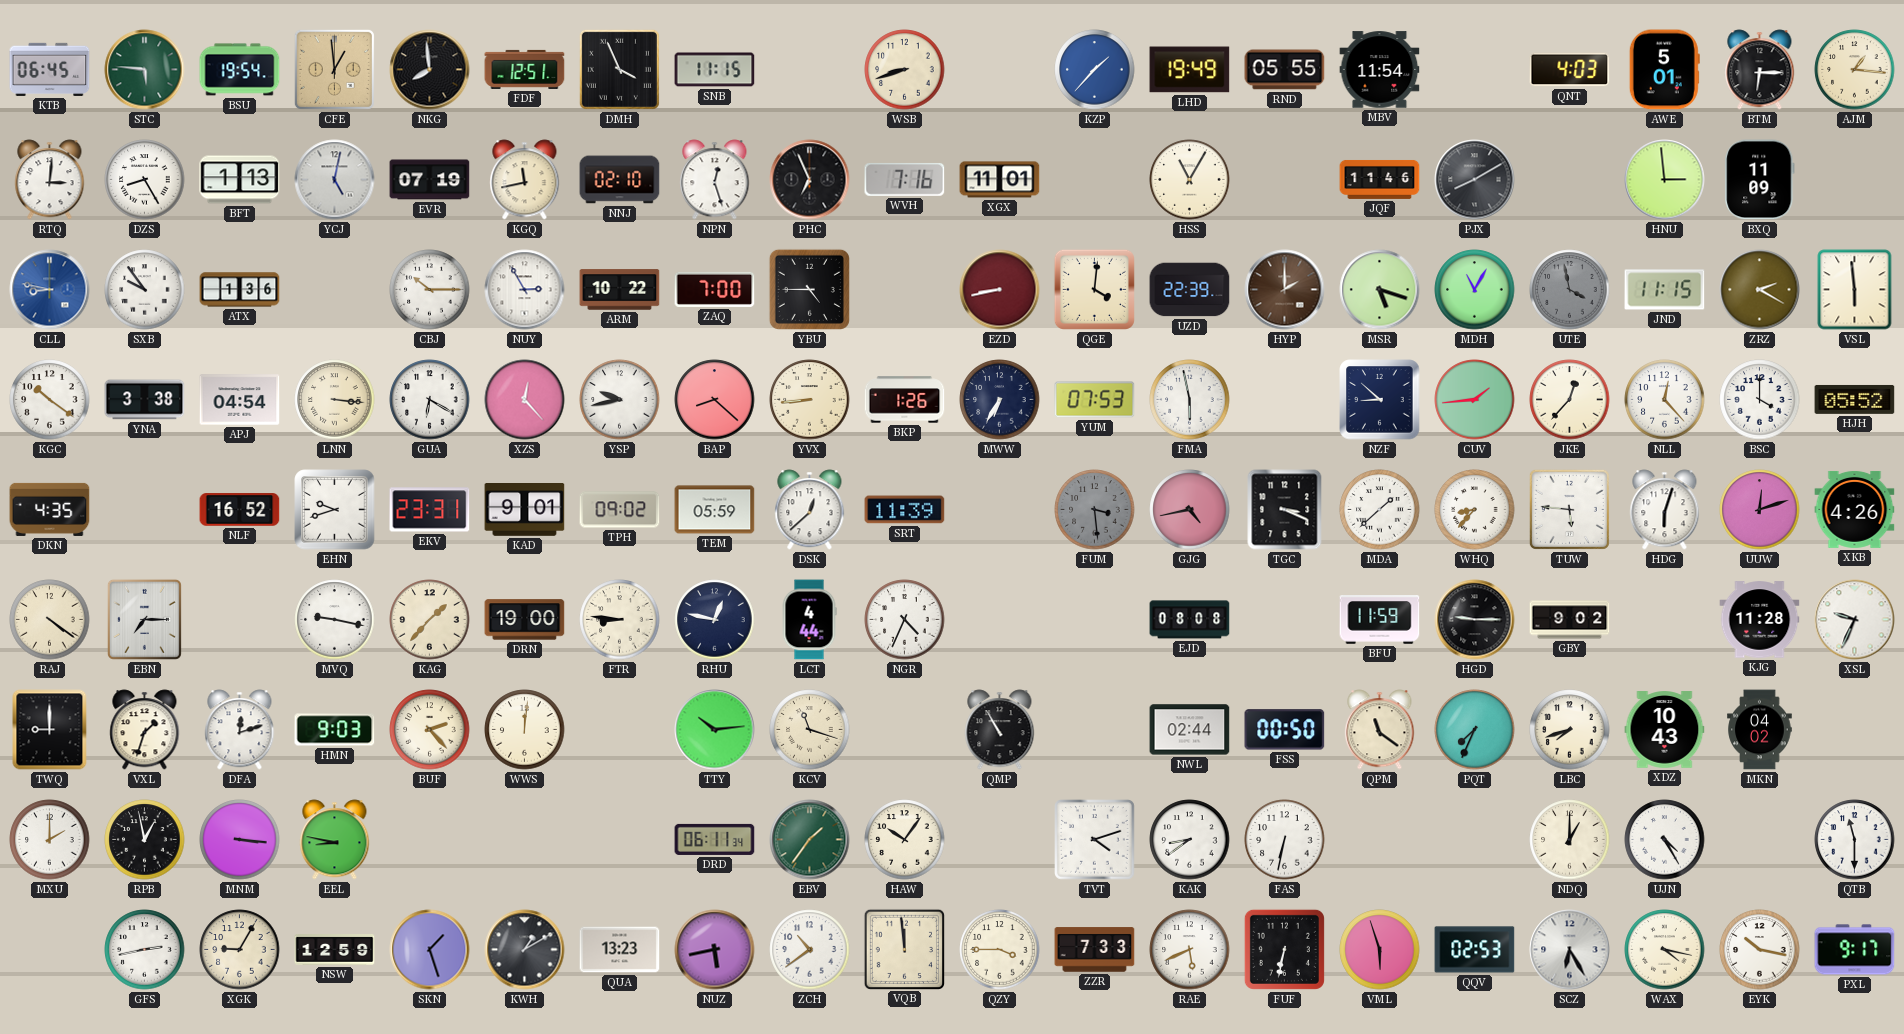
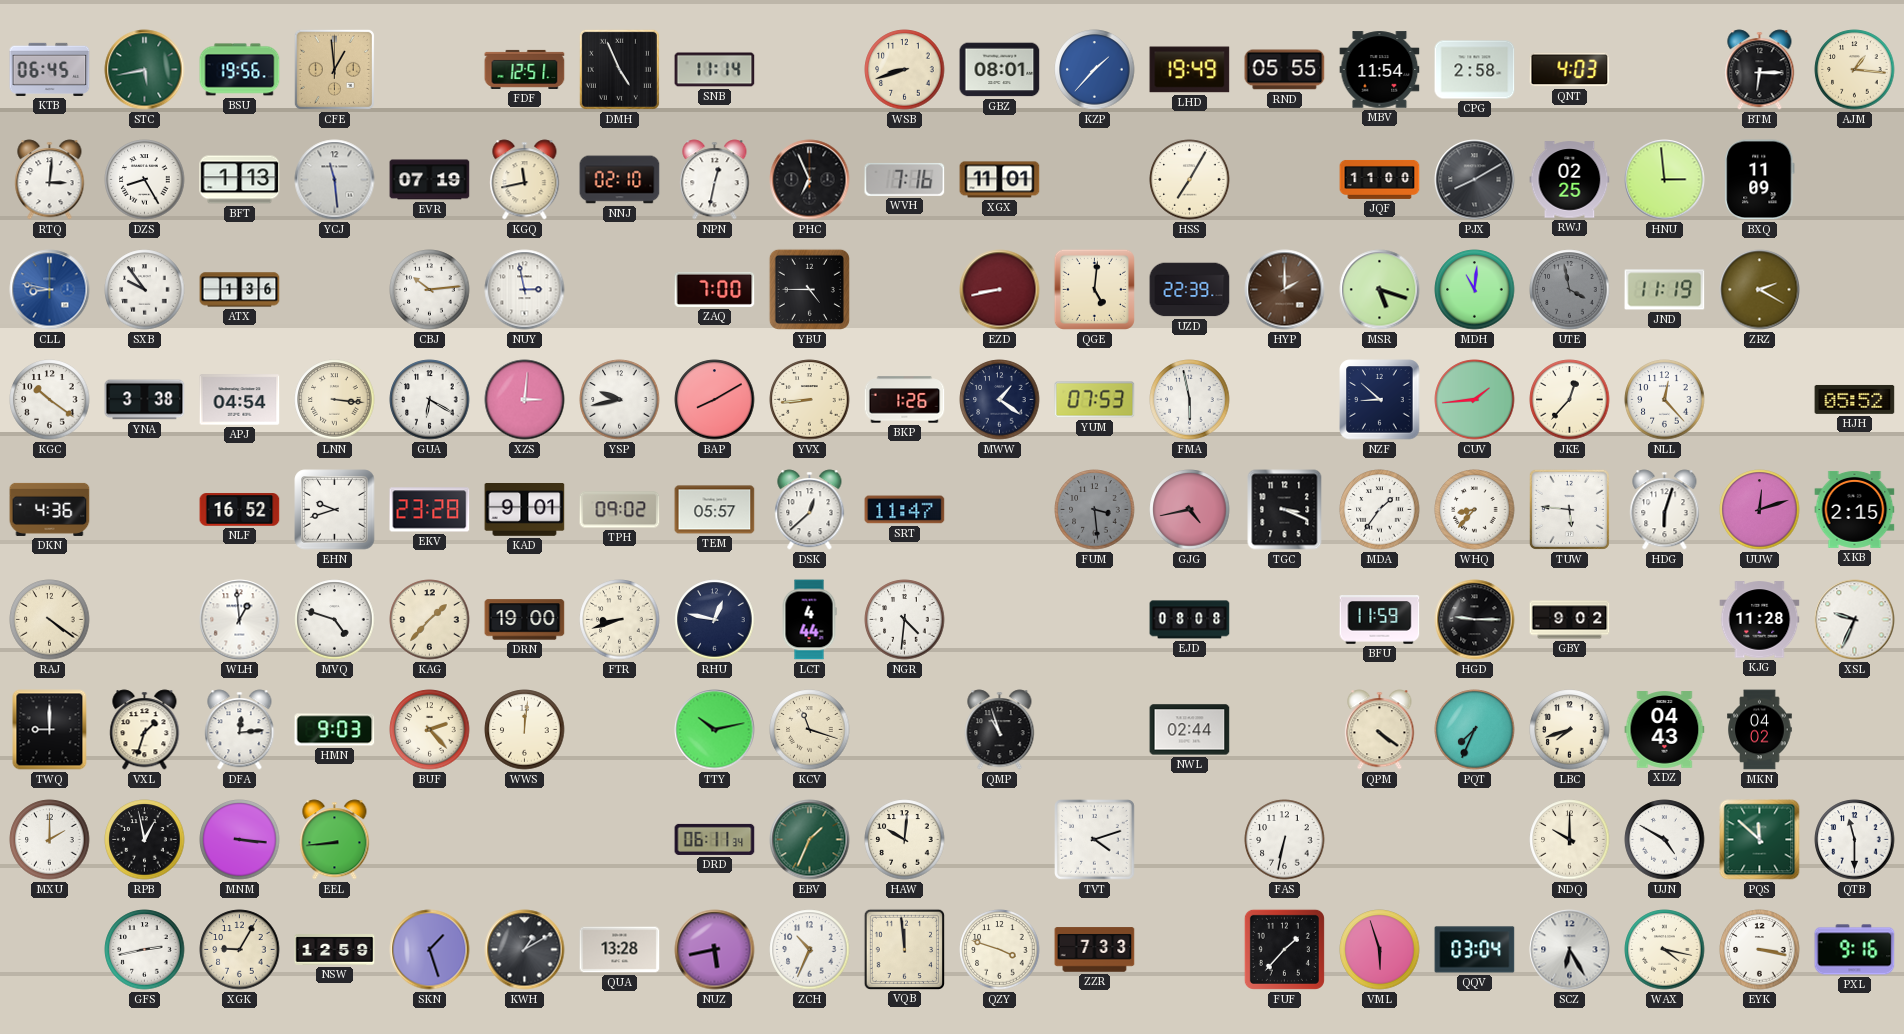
STC: 5:46 -> 5:43 (145, 70)
BSU: 19:54 -> 19:56 (240, 70)
NKG: 7:59 -> none (430, 70)
DMH: 3:56 -> 4:56 (619, 69)
SNB: 11:15 -> 11:14 (715, 70)
GBZ: none -> 08:01 (1000, 70)
CPG: none -> 2:58 (1475, 70)
AWE: 5:01 -> none (1664, 70)
YCJ: 5:02 -> 11:29 (335, 180)
NPN: 12:27 -> 12:32 (715, 180)
HSS: 11:05 -> 7:05 (1190, 180)
JQF: 11:46 -> 11:00 (1380, 179)
RWJ: none -> 02:25 (1570, 180)
CBJ: 10:15 -> 10:14 (430, 290)
NUY: 2:55 -> 2:58 (525, 290)
ARM: 10:22 -> none (620, 290)
QGE: 4:01 -> 5:01 (1094, 289)
MDH: 11:05 -> 11:01 (1475, 290)
JND: 11:15 -> 11:19 (1665, 290)
VSL: 5:59 -> none (1855, 290)
XZS: 12:23 -> 3:01 (525, 400)
BAP: 8:22 -> 8:10 (715, 400)
MWW: 6:35 -> 1:21 (1000, 400)
BSC: 4:00 -> none (1760, 400)
DKN: 4:35 -> 4:36 (50, 509)
EKV: 23:31 -> 23:28 (430, 510)
TEM: 05:59 -> 05:57 (715, 510)
SRT: 11:39 -> 11:47 (905, 510)
MDA: 1:38 -> 1:36 (1380, 510)
XKB: 4:26 -> 2:15 (1855, 509)
EBN: 7:15 -> none (144, 619)
WLH: none -> 12:59 (240, 620)
MVQ: 9:17 -> 4:48 (335, 620)
FTR: 8:46 -> 8:42 (620, 620)
NGR: 4:34 -> 4:31 (905, 620)
DFA: 12:12 -> 12:14 (240, 730)
TTY: 10:14 -> 10:13 (715, 730)
QMP: 10:55 -> 10:57 (1000, 730)
FSS: 00:50 -> none (1285, 730)
QPM: 11:21 -> 4:21 (1380, 730)
XDZ: 10:43 -> 04:43 (1665, 730)
EEL: 8:47 -> 8:44 (335, 840)
EBV: 1:36 -> 1:34 (810, 840)
HAW: 10:06 -> 10:01 (905, 840)
KAK: 8:39 -> none (1190, 840)
NDQ: 1:00 -> 10:00 (1570, 840)
UJN: 4:25 -> 4:50 (1665, 840)
PQS: none -> 11:52 (1760, 840)
QUA: 13:23 -> 13:28 (620, 950)
ZCH: 10:39 -> 10:34 (810, 950)
QZY: 3:45 -> 3:48 (1000, 950)
RAE: 5:41 -> none (1190, 950)
FUF: 6:32 -> 1:37 (1284, 949)
QQV: 02:53 -> 03:04 (1475, 950)
EYK: 10:17 -> 3:17 (1760, 950)
PXL: 9:17 -> 9:16 (1855, 950)
